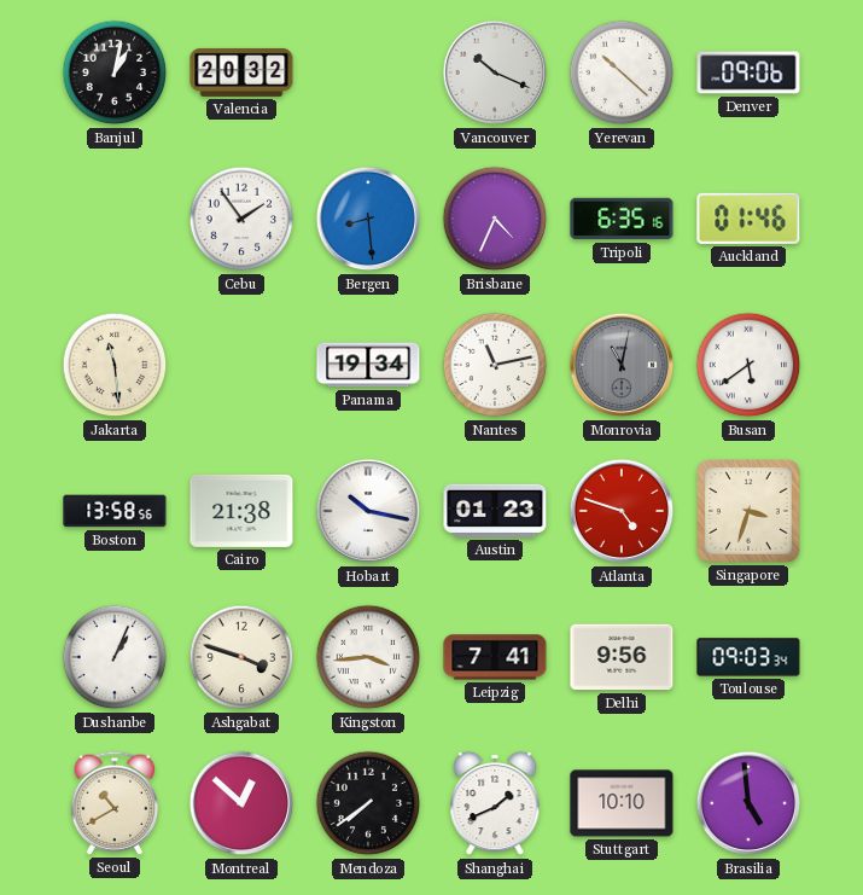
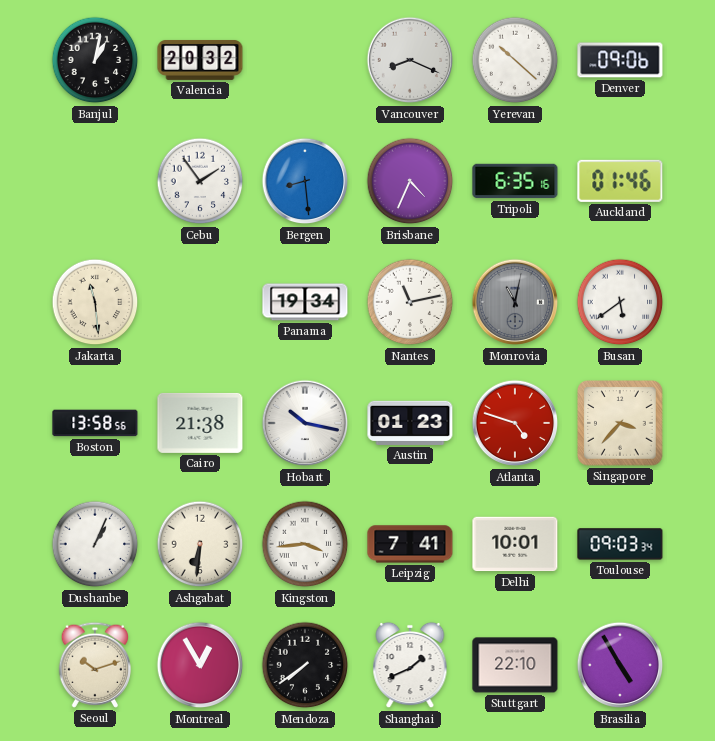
Vancouver: 10:19 -> 8:19 (410, 60)
Singapore: 3:33 -> 3:37 (620, 423)
Ashgabat: 3:48 -> 6:31 (200, 544)
Delhi: 9:56 -> 10:01 (515, 544)
Seoul: 10:40 -> 10:12 (94, 665)
Montreal: 12:52 -> 12:55 (200, 665)
Stuttgart: 10:10 -> 22:10 (515, 665)
Brasilia: 4:59 -> 4:55 (620, 665)
